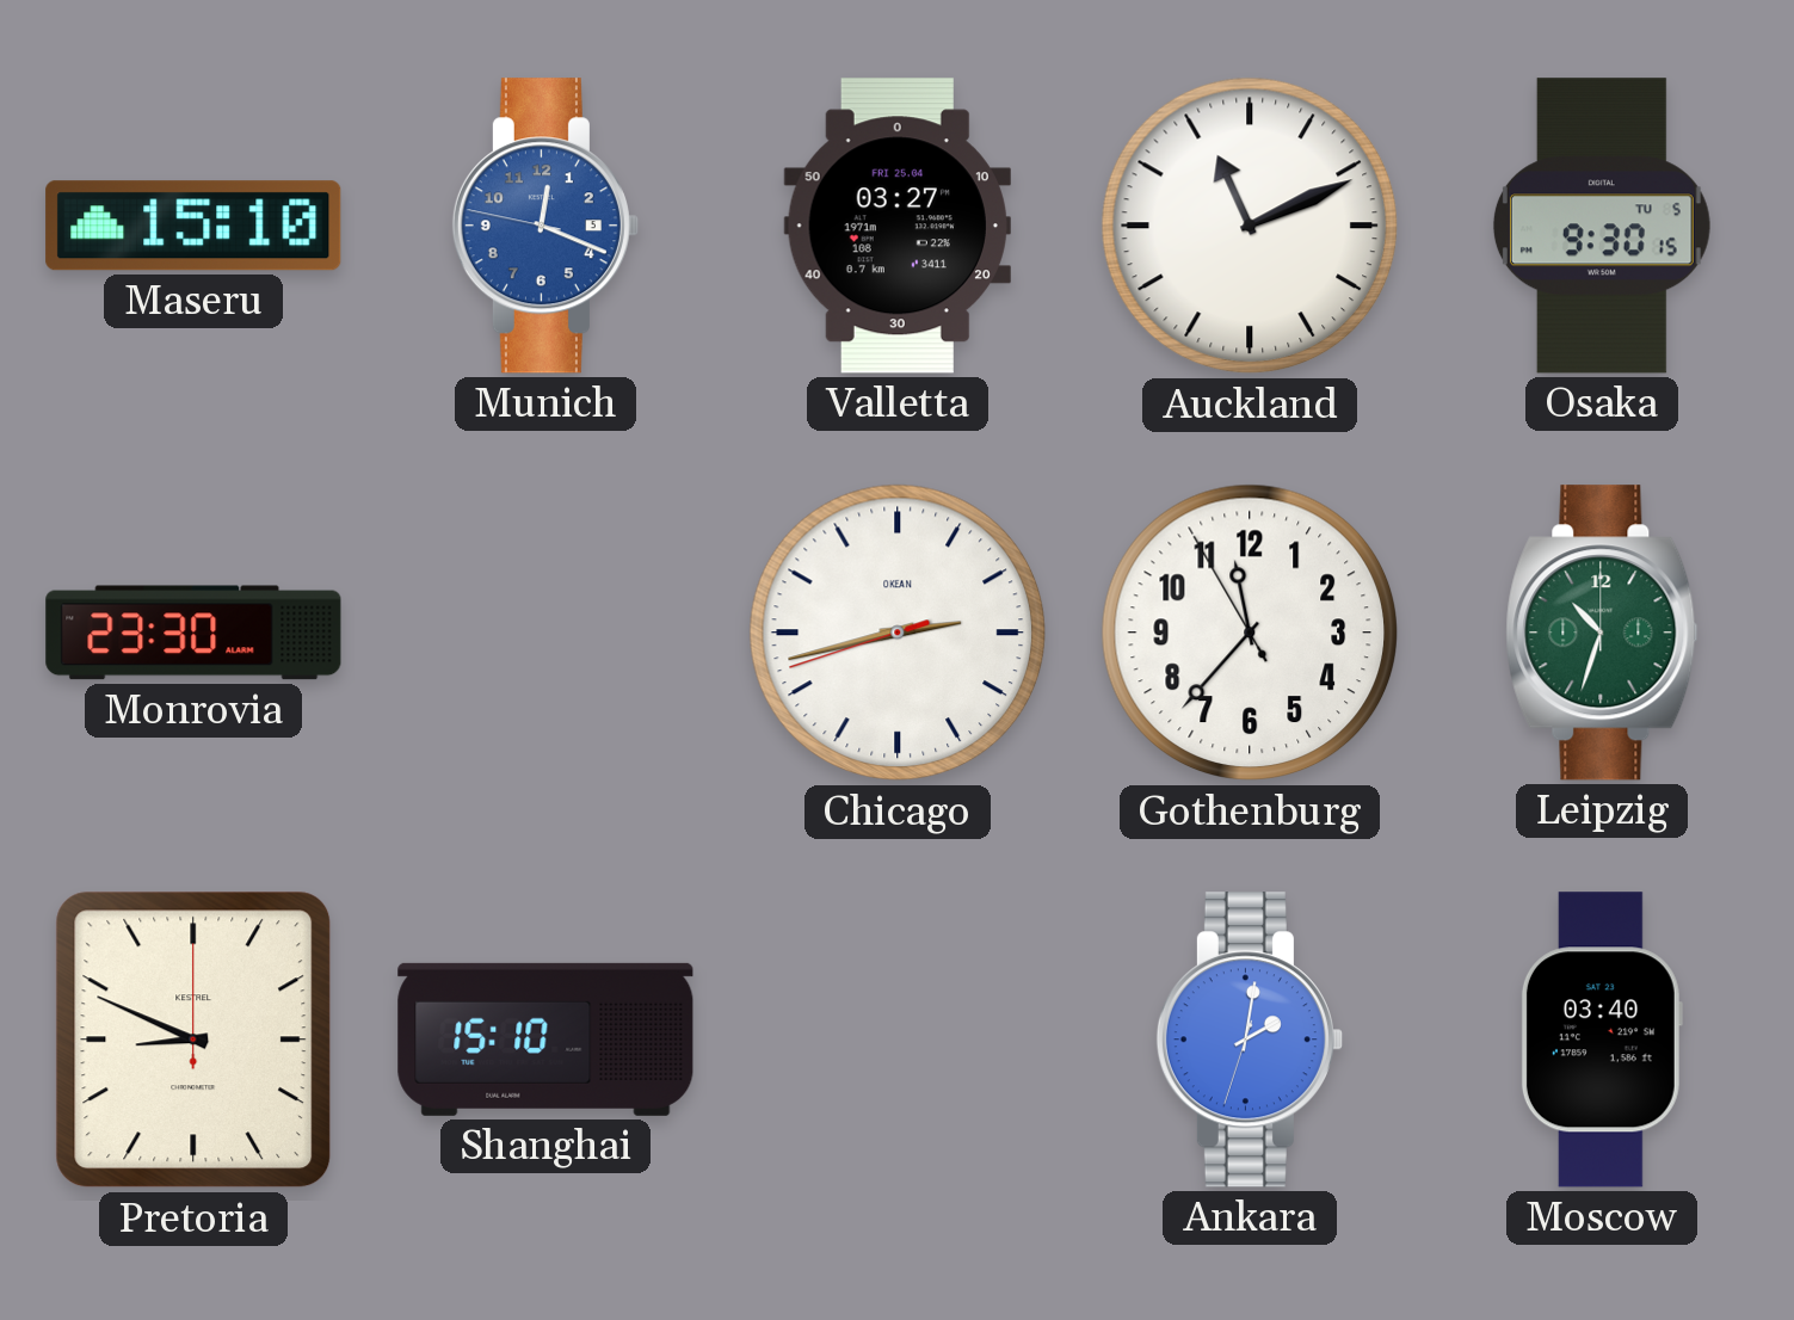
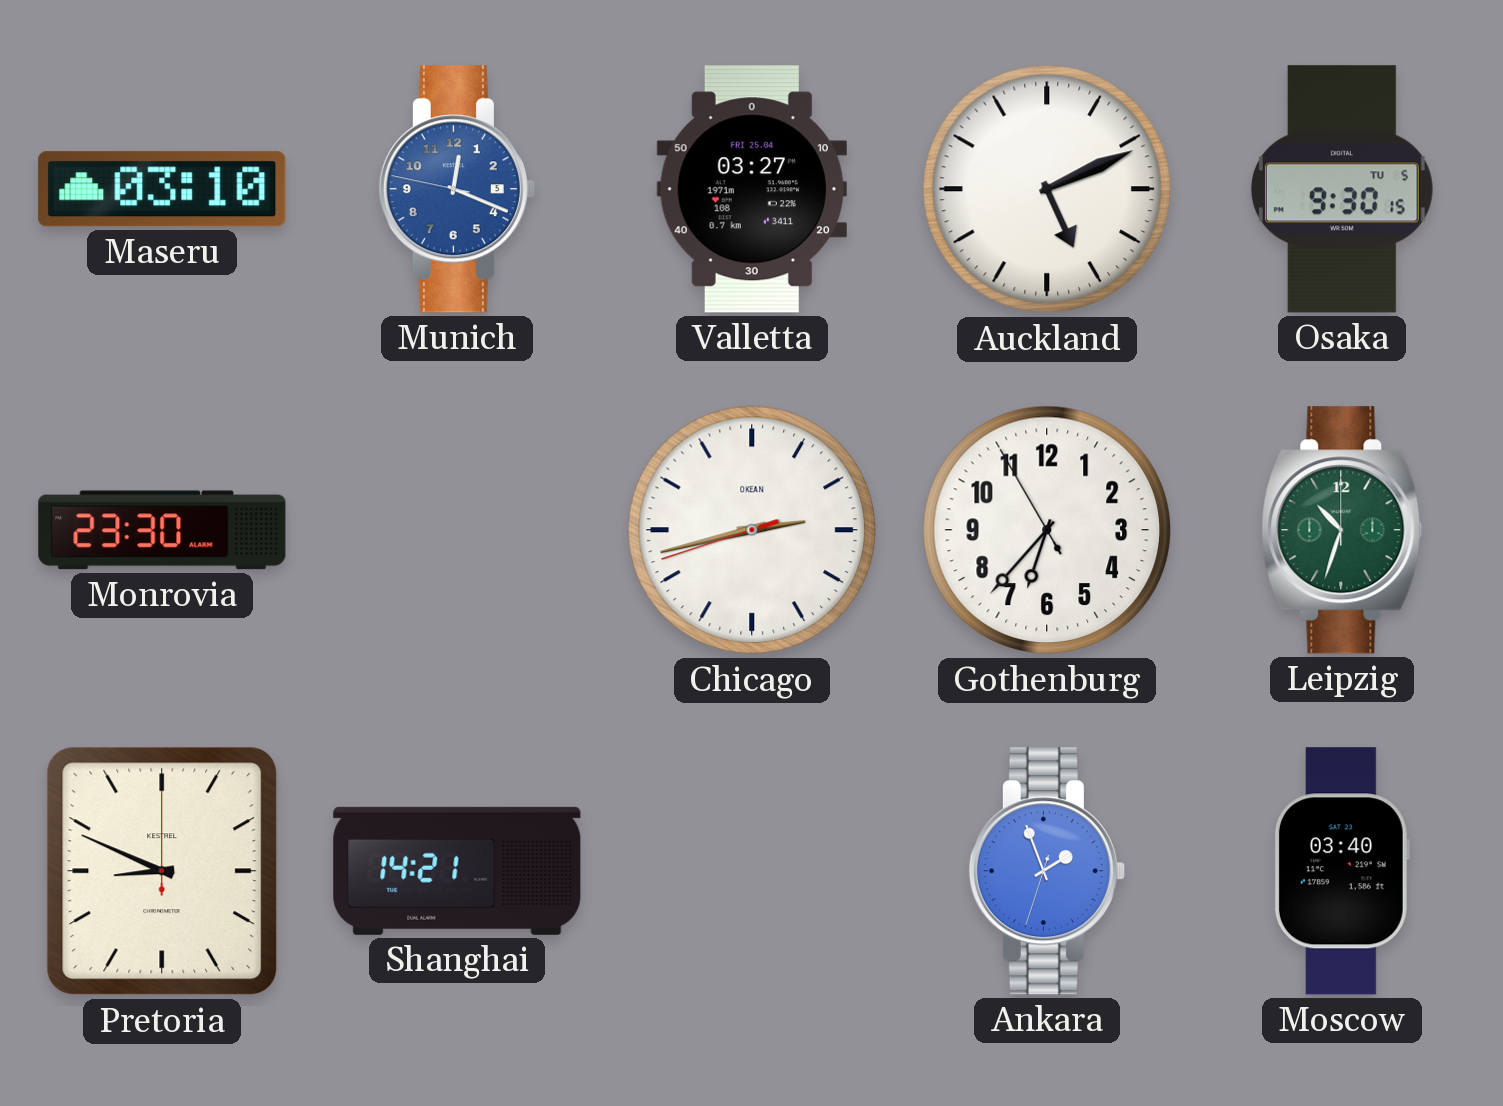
Maseru: 15:10 -> 03:10 (162, 189)
Auckland: 11:11 -> 5:11 (1047, 189)
Gothenburg: 11:36 -> 6:36 (1047, 530)
Shanghai: 15:10 -> 14:21 (457, 871)
Ankara: 2:01 -> 1:56 (1047, 871)
